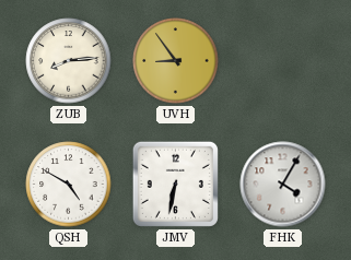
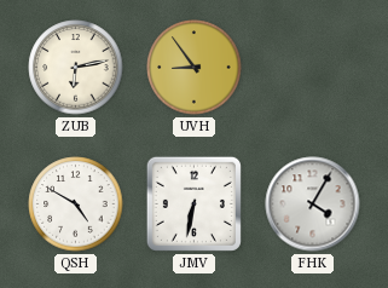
ZUB: 8:14 -> 6:13 (76, 68)
